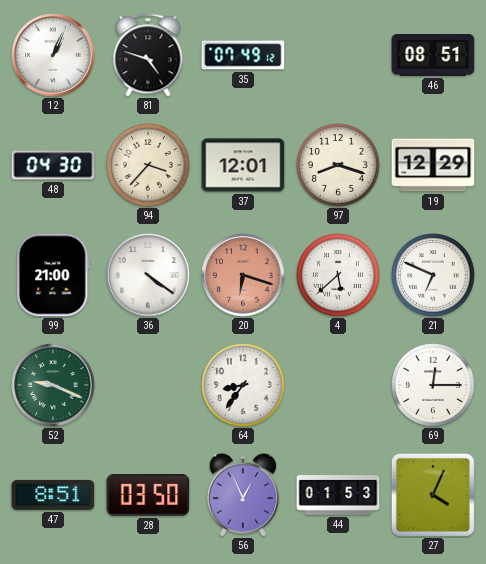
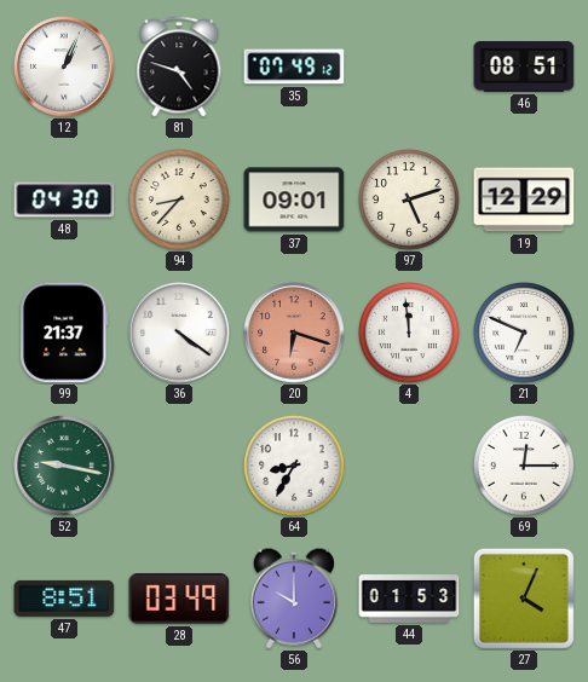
94: 3:37 -> 8:37 (179, 200)
37: 12:01 -> 09:01 (294, 200)
97: 8:18 -> 5:12 (409, 200)
99: 21:00 -> 21:37 (64, 333)
4: 5:38 -> 11:59 (409, 333)
52: 9:19 -> 9:17 (64, 466)
64: 8:36 -> 8:35 (294, 466)
28: 03:50 -> 03:49 (179, 600)
56: 12:56 -> 10:00 (294, 599)
